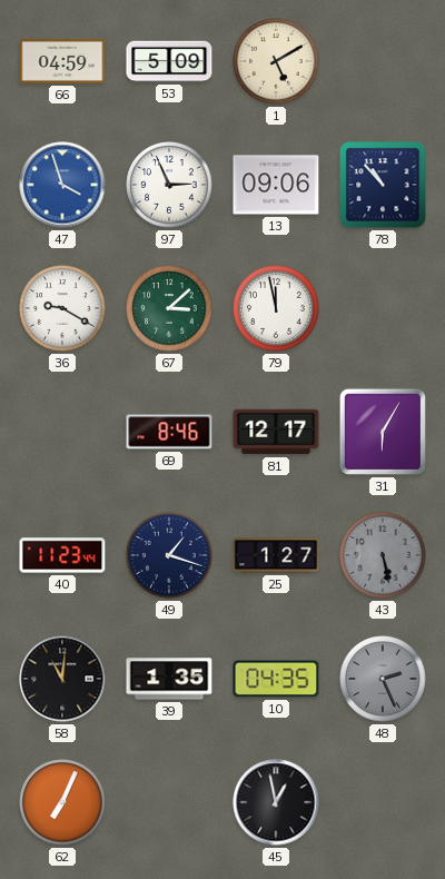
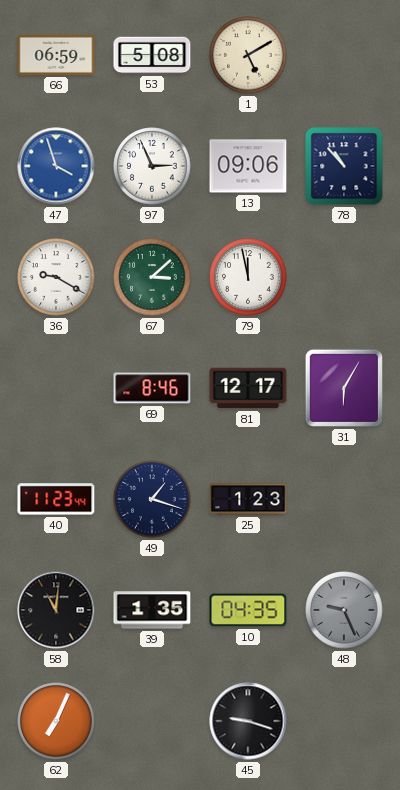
66: 04:59 -> 06:59 (56, 55)
53: 5:09 -> 5:08 (152, 55)
25: 1:27 -> 1:23 (248, 499)
43: 5:28 -> none (383, 555)
48: 2:26 -> 9:26 (344, 610)
45: 12:58 -> 9:18 (248, 721)
